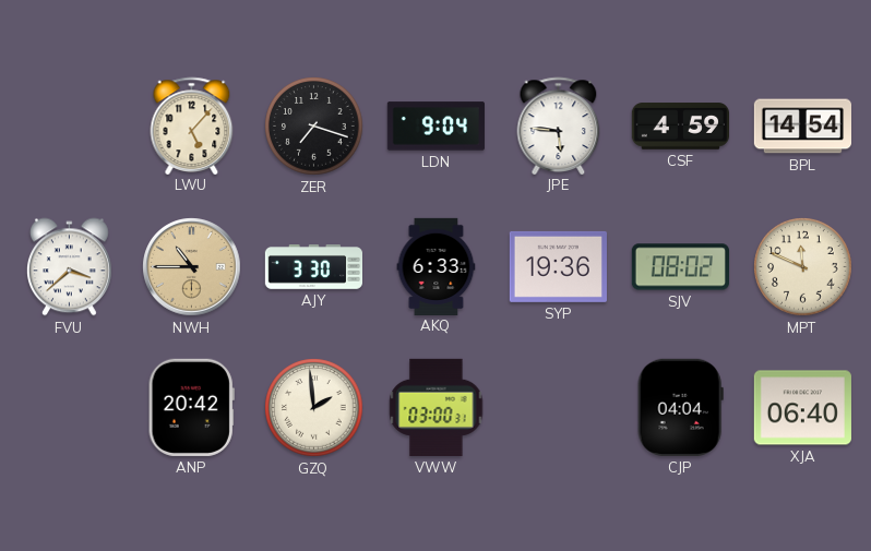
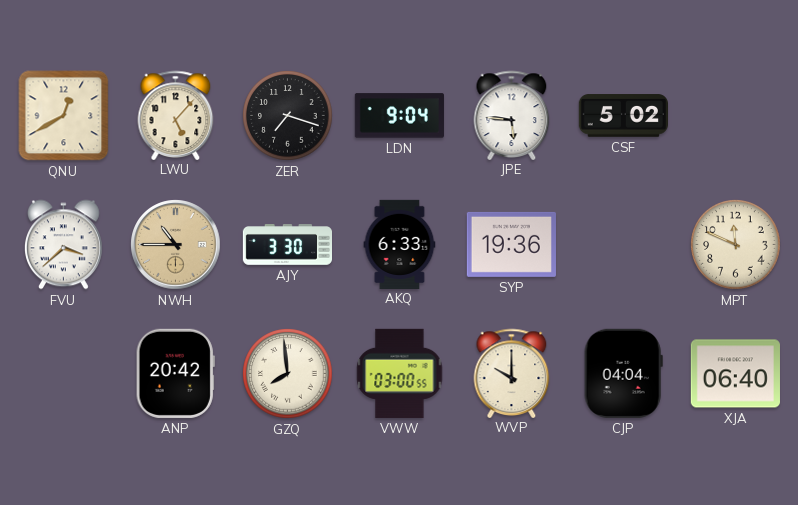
QNU: none -> 12:40 (64, 116)
CSF: 4:59 -> 5:02 (623, 116)
BPL: 14:54 -> none (802, 127)
SJV: 08:02 -> none (680, 267)
GZQ: 1:59 -> 7:59 (288, 374)
VWW: 03:00:31 -> 03:00:55 (400, 373)
WVP: none -> 10:00 (512, 373)
